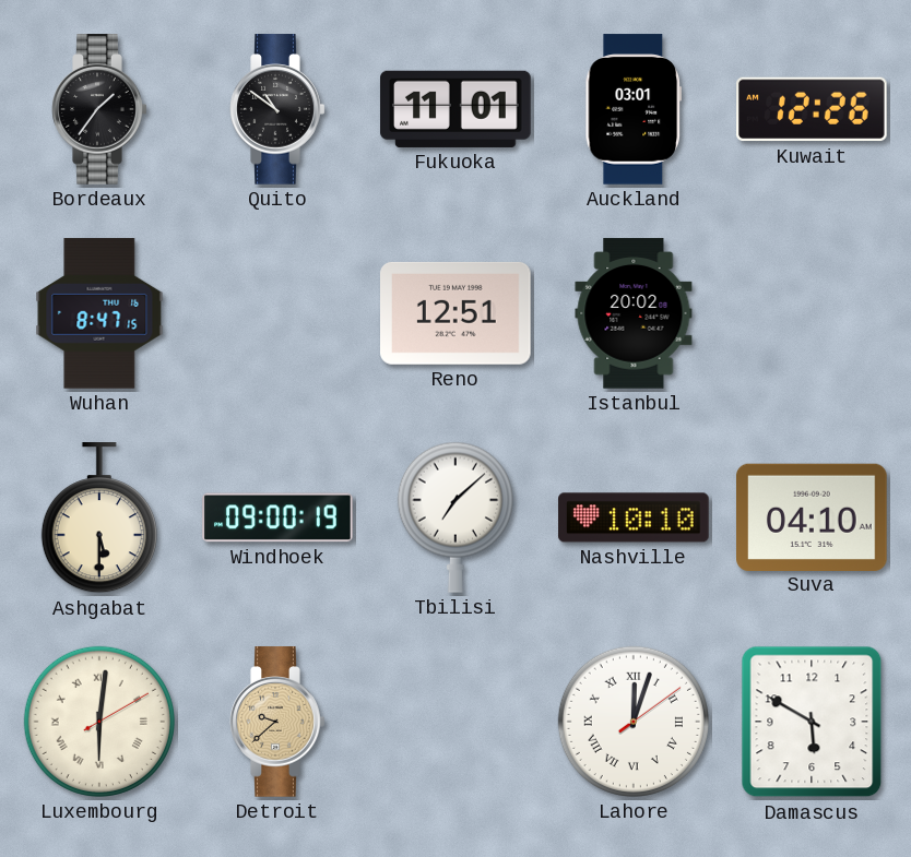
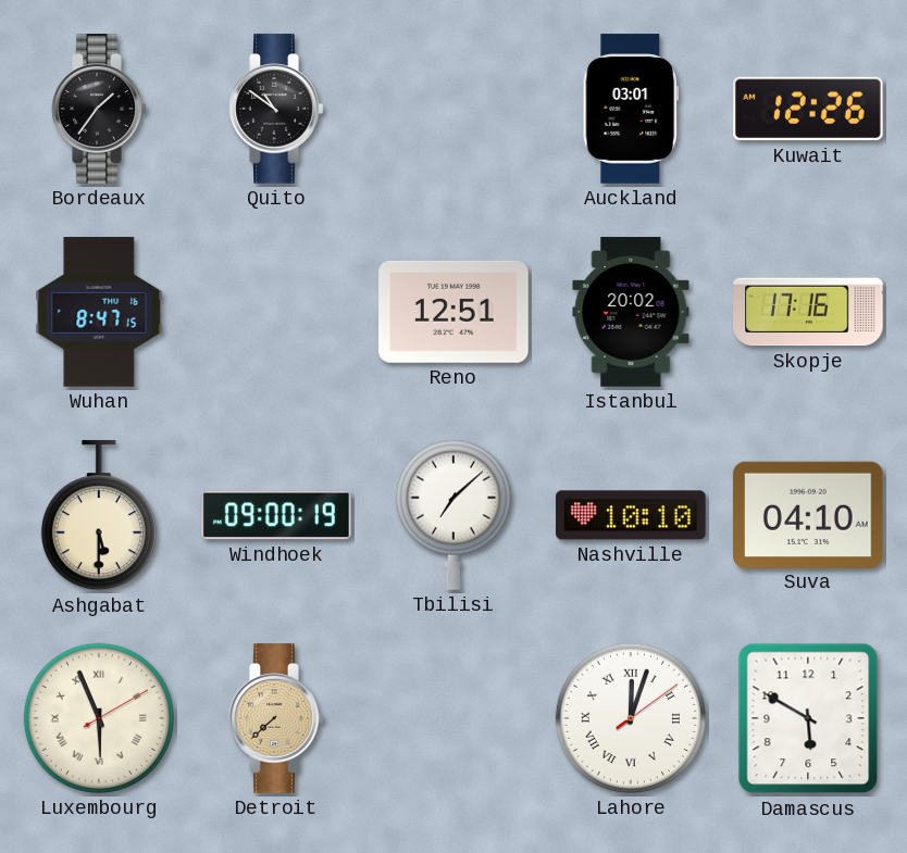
Fukuoka: 11:01 -> none (456, 109)
Skopje: none -> 17:16 (808, 312)
Luxembourg: 6:01 -> 5:56 (99, 718)
Detroit: 9:38 -> 7:38 (276, 718)
